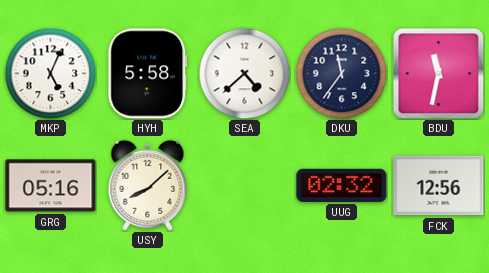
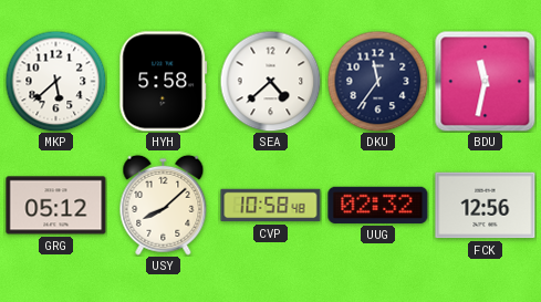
MKP: 5:04 -> 5:38 (55, 81)
GRG: 05:16 -> 05:12 (56, 206)
CVP: none -> 10:58 (271, 206)
